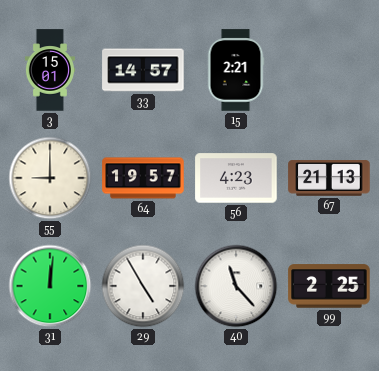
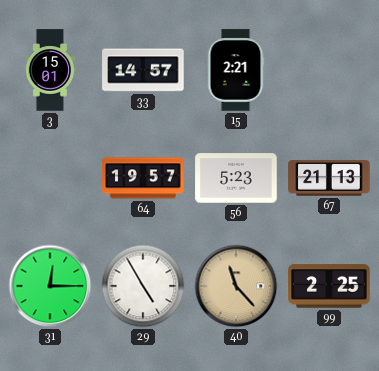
55: 9:00 -> none (50, 178)
56: 4:23 -> 5:23 (236, 178)
31: 12:01 -> 12:15 (50, 286)
40 dial: white -> champagne (236, 286)
